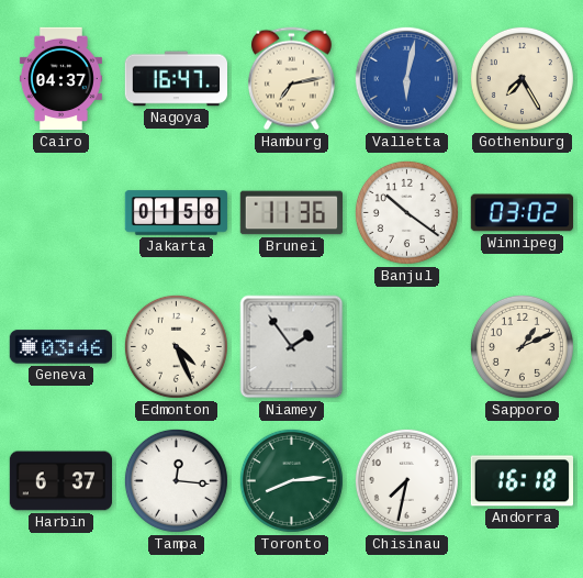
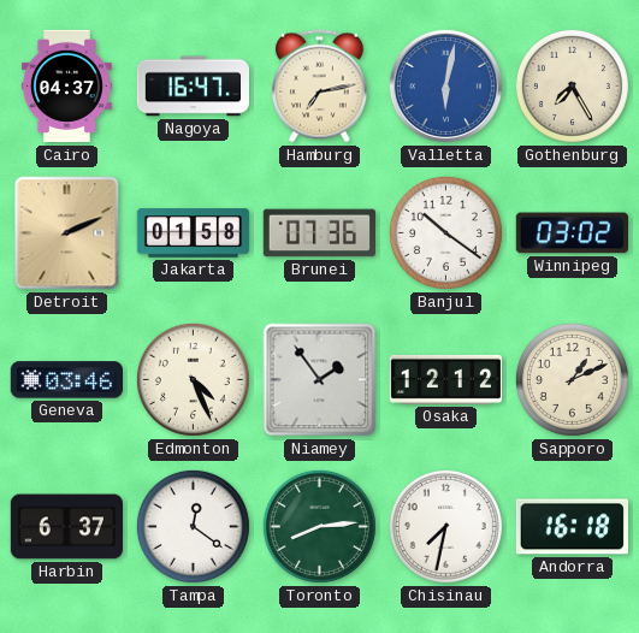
Detroit: none -> 2:11 (67, 233)
Brunei: 11:36 -> 07:36 (319, 233)
Osaka: none -> 12:12 (445, 379)
Tampa: 12:16 -> 12:21 (193, 526)
